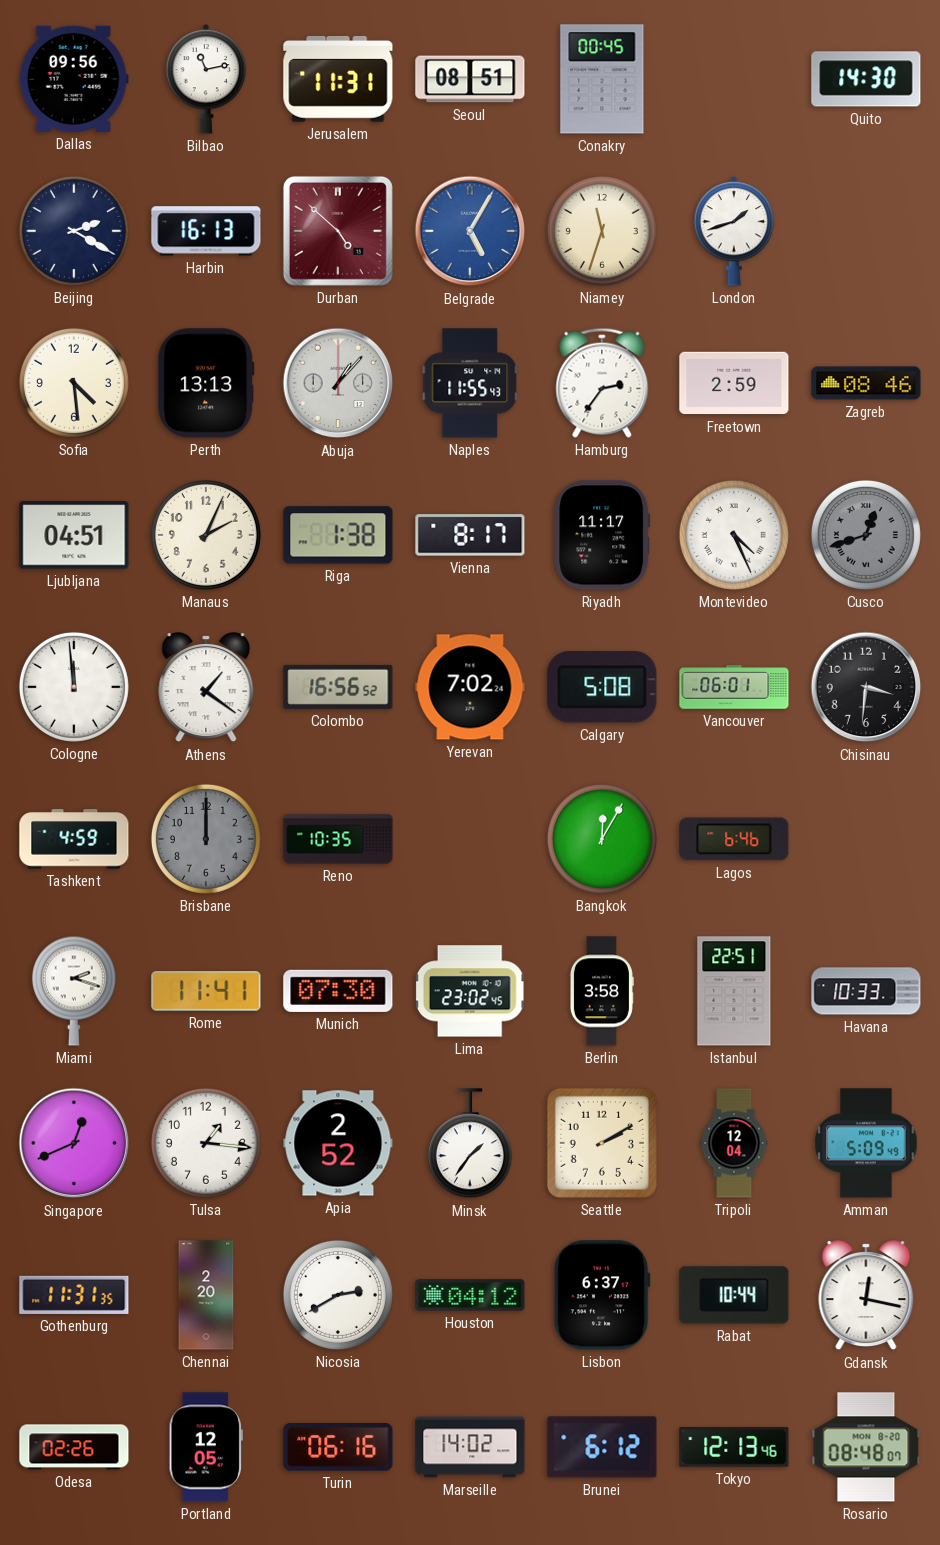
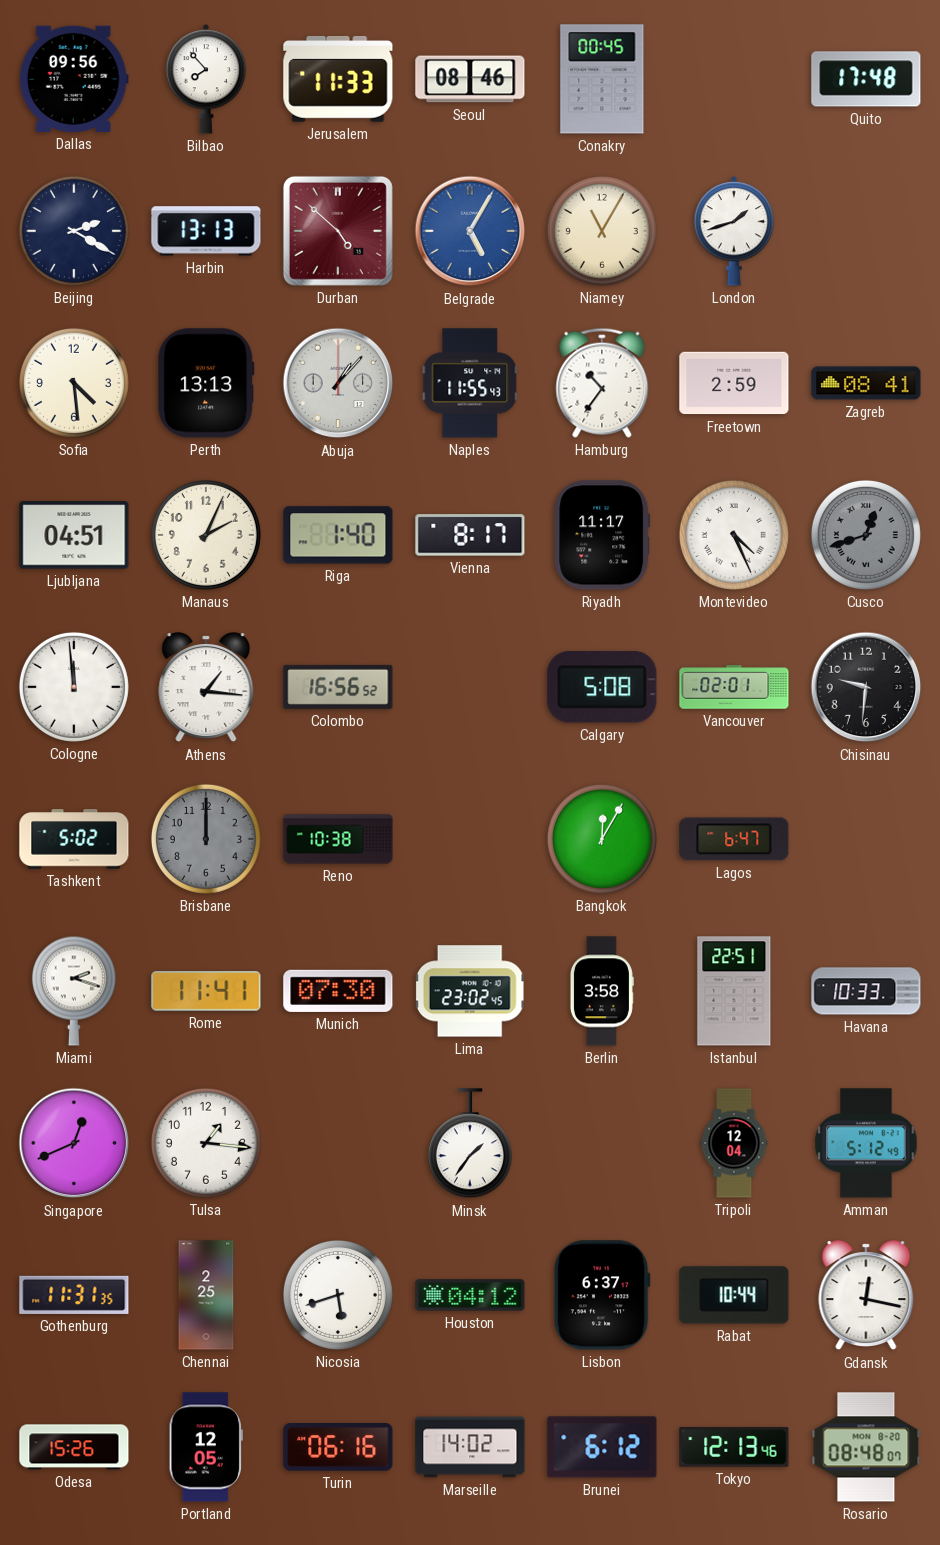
Bilbao: 11:13 -> 7:53 (206, 80)
Jerusalem: 11:31 -> 11:33 (338, 79)
Seoul: 08:51 -> 08:46 (470, 79)
Quito: 14:30 -> 17:48 (866, 79)
Harbin: 16:13 -> 13:13 (206, 231)
Niamey: 11:33 -> 11:05 (602, 231)
Hamburg: 2:36 -> 10:36 (602, 383)
Zagreb: 08:46 -> 08:41 (866, 383)
Riga: 1:38 -> 1:40 (338, 535)
Athens: 1:21 -> 1:16 (206, 688)
Yerevan: 7:02 -> none (470, 687)
Vancouver: 06:01 -> 02:01 (734, 687)
Chisinau: 3:31 -> 9:31 (866, 687)
Tashkent: 4:59 -> 5:02 (74, 839)
Reno: 10:35 -> 10:38 (338, 839)
Lagos: 6:46 -> 6:47 (734, 839)
Apia: 2:52 -> none (338, 1143)
Seattle: 2:10 -> none (602, 1143)
Amman: 5:09 -> 5:12 (866, 1143)
Chennai: 2:20 -> 2:25 (206, 1295)
Nicosia: 2:40 -> 5:42 (338, 1295)
Odesa: 02:26 -> 15:26 (74, 1447)
